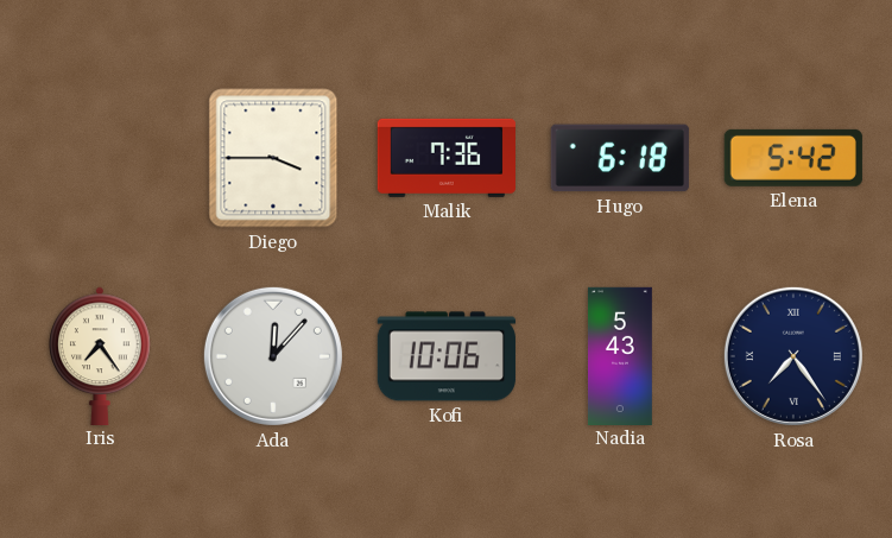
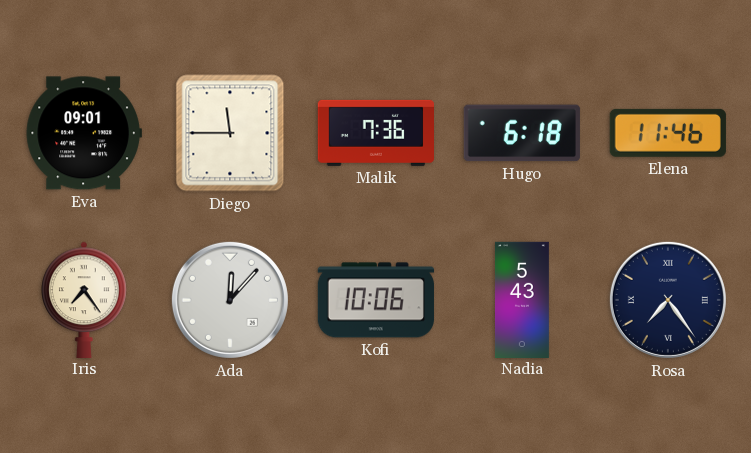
Eva: none -> 09:01 (84, 133)
Diego: 3:45 -> 11:45 (230, 133)
Elena: 5:42 -> 11:46 (668, 133)
